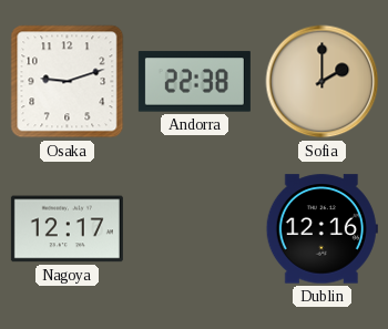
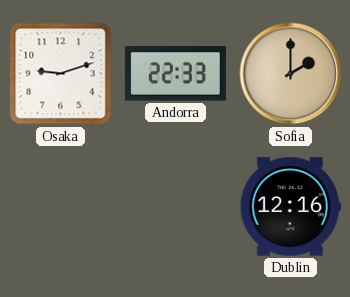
Andorra: 22:38 -> 22:33 (175, 74)
Nagoya: 12:17 -> none (67, 229)
